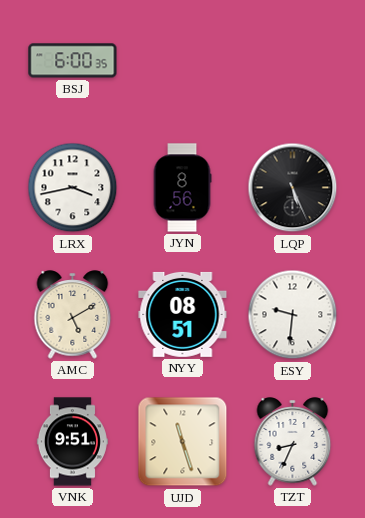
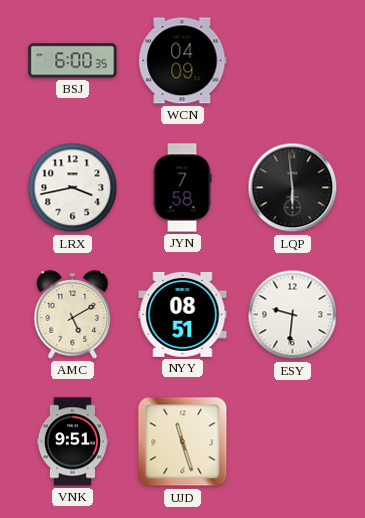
WCN: none -> 04:09 (183, 61)
JYN: 8:56 -> 7:58 (182, 188)
LQP: 5:26 -> 5:59 (293, 188)
TZT: 8:34 -> none (293, 442)
